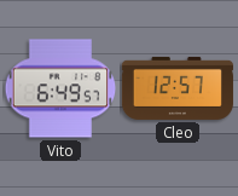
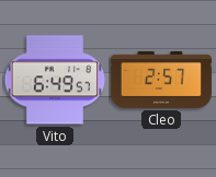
Cleo: 12:57 -> 2:57 (161, 80)
